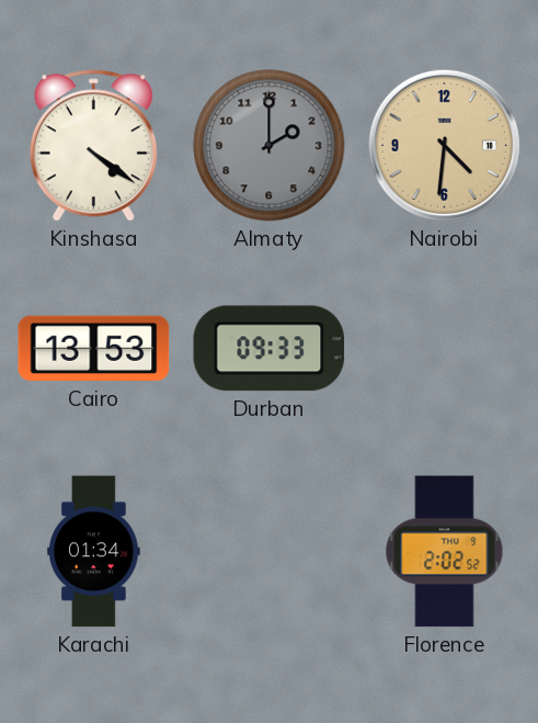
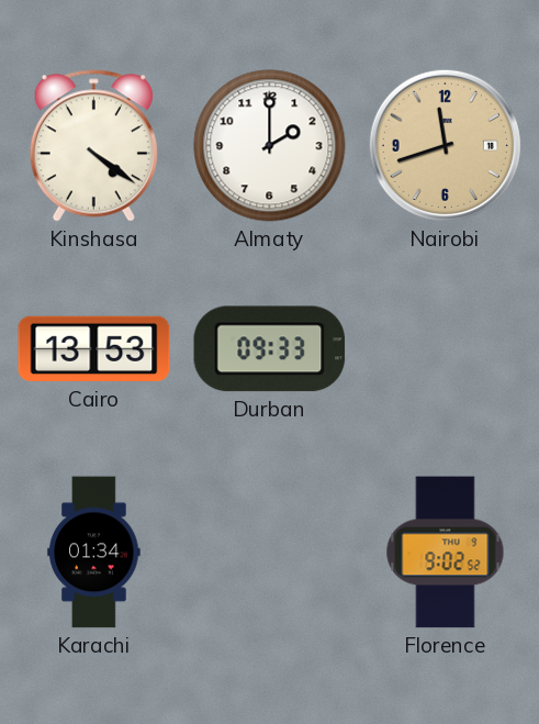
Almaty dial: grey -> white (270, 146)
Nairobi: 4:31 -> 11:42 (445, 145)
Florence: 2:02 -> 9:02 (446, 553)
